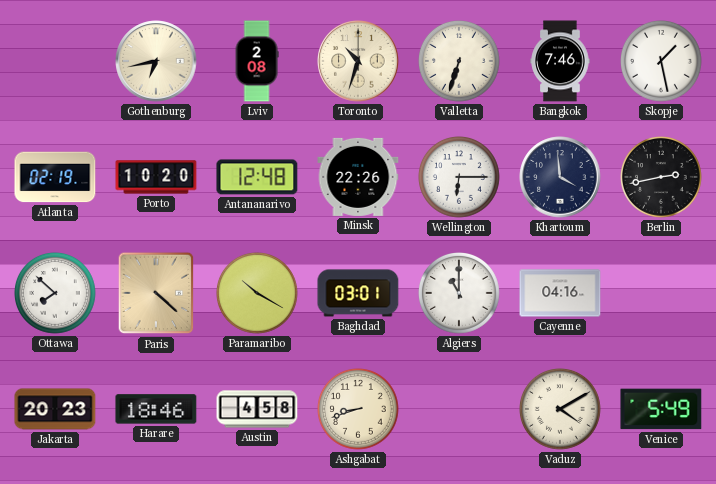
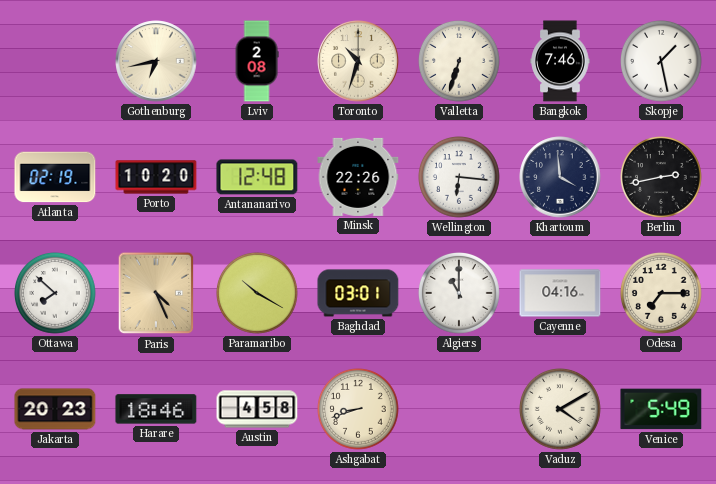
Wellington: 6:15 -> 6:16 (460, 178)
Paris: 4:22 -> 4:26 (156, 293)
Odesa: none -> 7:15 (662, 294)
